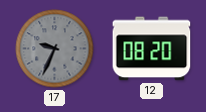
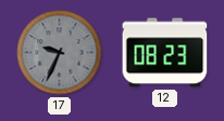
12: 08:20 -> 08:23 (165, 53)
